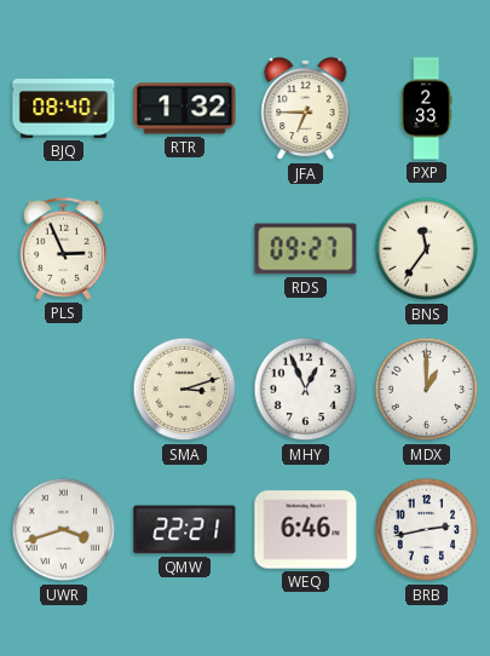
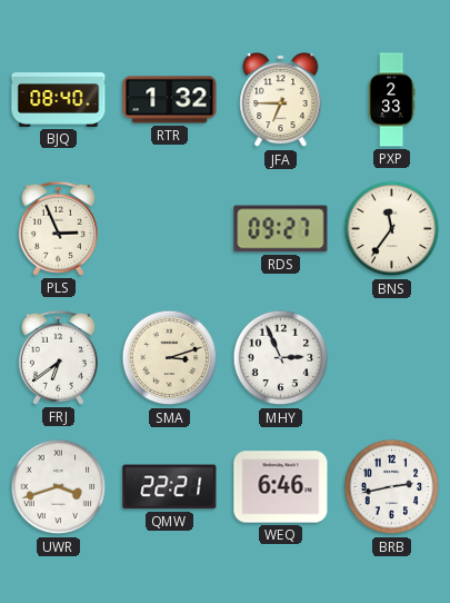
FRJ: none -> 6:39 (58, 357)
MHY: 12:56 -> 2:56 (281, 358)
MDX: 1:00 -> none (427, 390)
